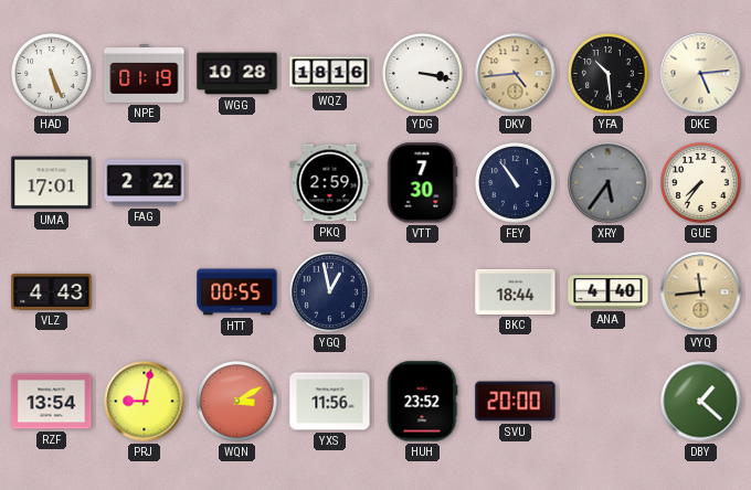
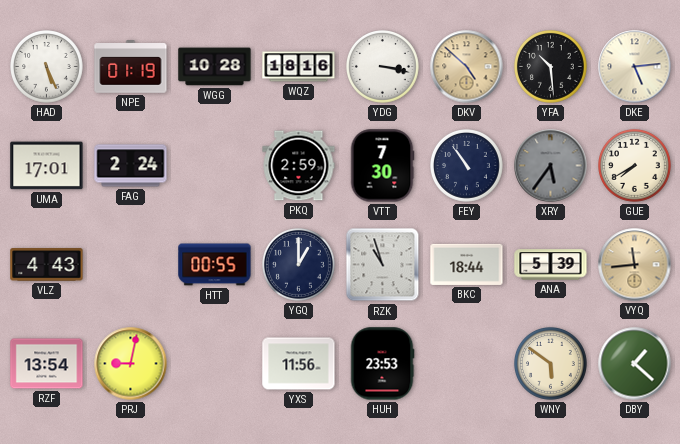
DKV: 4:44 -> 4:52 (467, 67)
FAG: 2:22 -> 2:24 (131, 166)
GUE: 7:36 -> 7:40 (635, 166)
YGQ: 12:58 -> 1:00 (299, 265)
RZK: none -> 10:57 (383, 265)
ANA: 4:40 -> 5:39 (551, 265)
WQN: 3:10 -> none (237, 402)
HUH: 23:52 -> 23:53 (382, 364)
SVU: 20:00 -> none (516, 402)
WNY: none -> 5:51 (551, 364)
